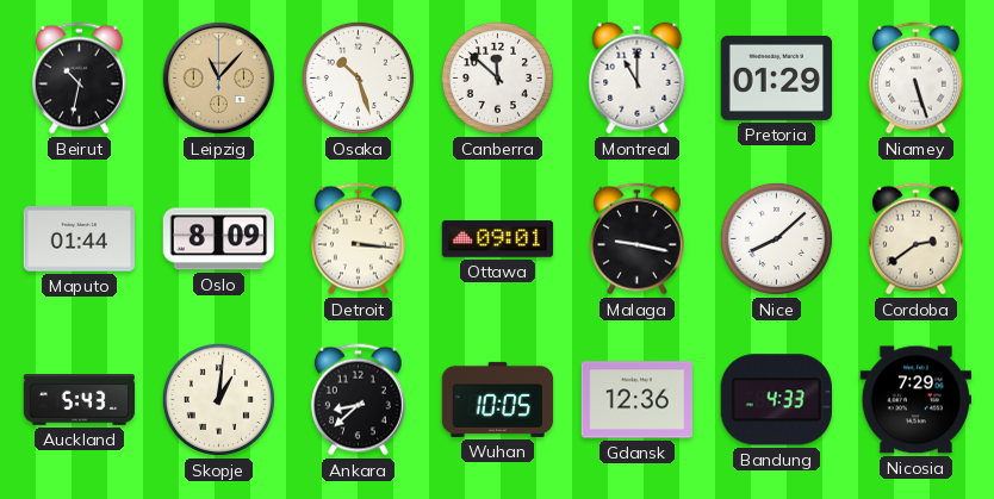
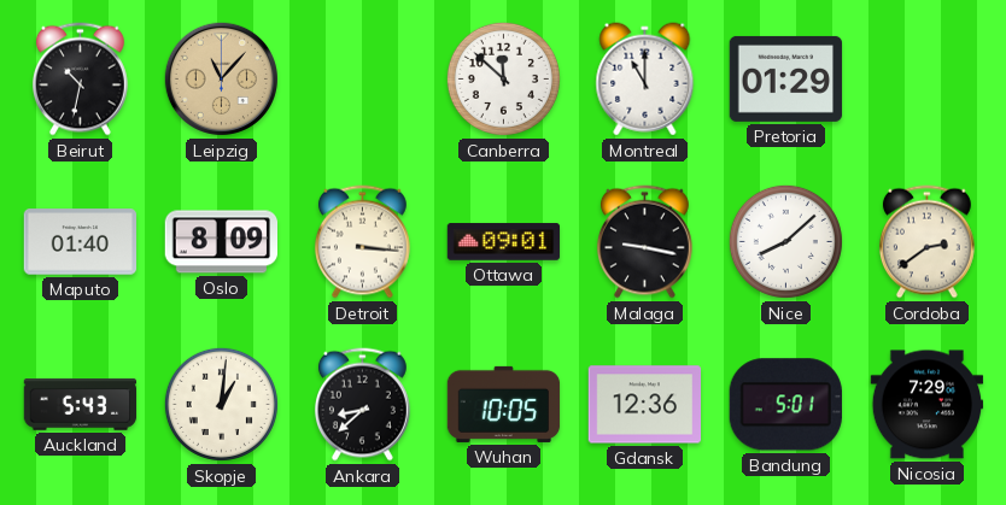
Osaka: 10:27 -> none (358, 77)
Niamey: 5:27 -> none (915, 79)
Maputo: 01:44 -> 01:40 (81, 242)
Bandung: 4:33 -> 5:01 (785, 405)
